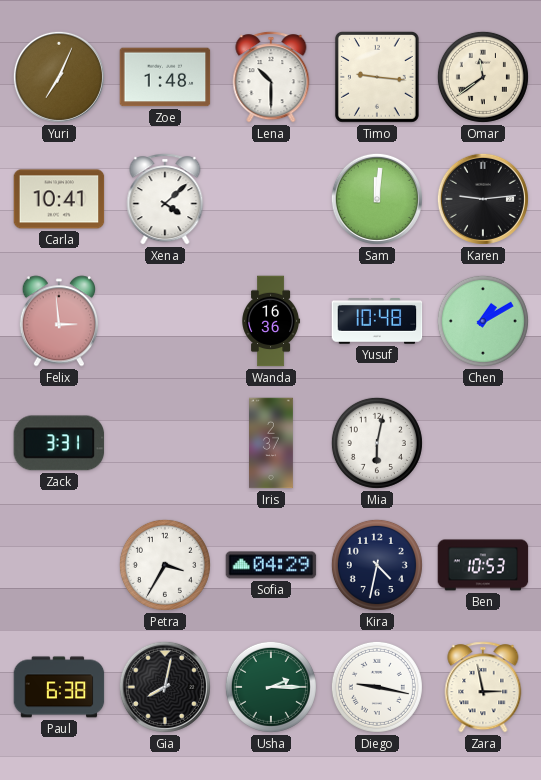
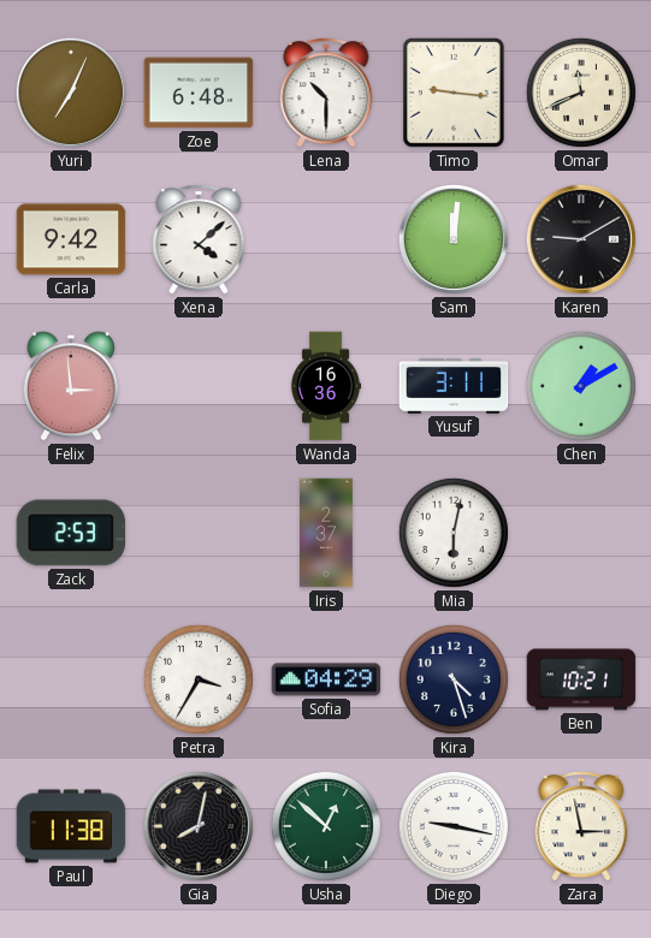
Zoe: 1:48 -> 6:48 (199, 93)
Omar: 11:39 -> 11:41 (581, 93)
Carla: 10:41 -> 9:42 (71, 239)
Karen: 9:14 -> 9:10 (581, 239)
Yusuf: 10:48 -> 3:11 (454, 387)
Zack: 3:31 -> 2:53 (71, 533)
Kira: 4:32 -> 4:27 (454, 679)
Ben: 10:53 -> 10:21 (581, 679)
Paul: 6:38 -> 11:38 (71, 826)
Usha: 2:15 -> 12:52 (326, 826)
